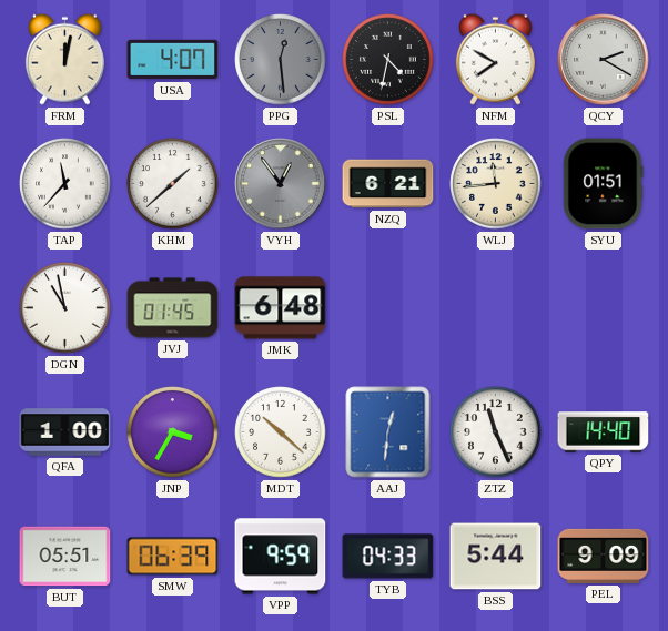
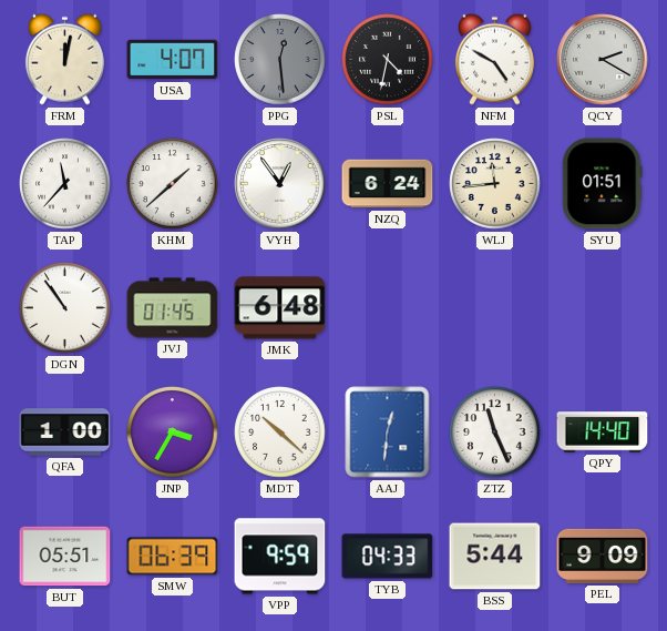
NFM: 7:50 -> 4:50 (494, 59)
VYH dial: grey -> white (280, 184)
NZQ: 6:21 -> 6:24 (388, 184)
DGN: 10:58 -> 10:54 (65, 308)
